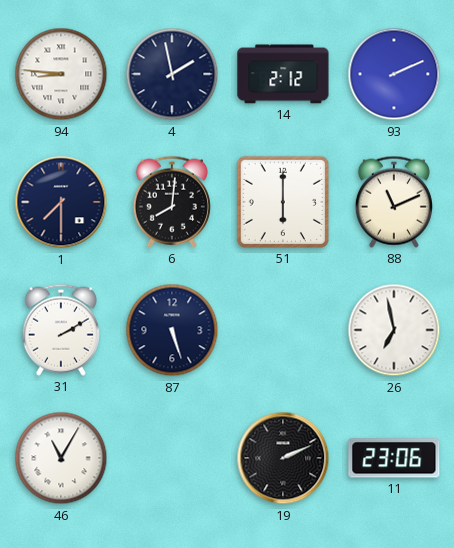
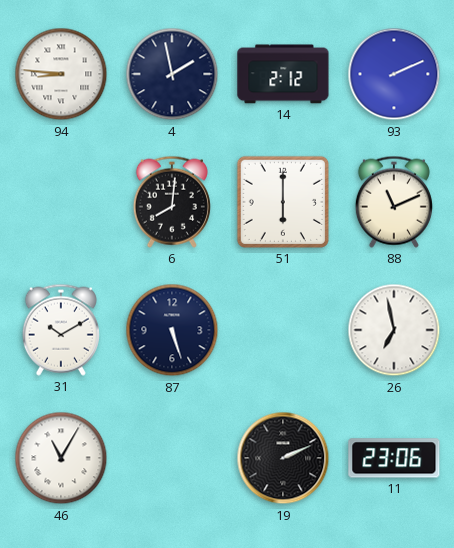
1: 7:30 -> none (61, 202)
31: 2:10 -> 10:10 (61, 330)
